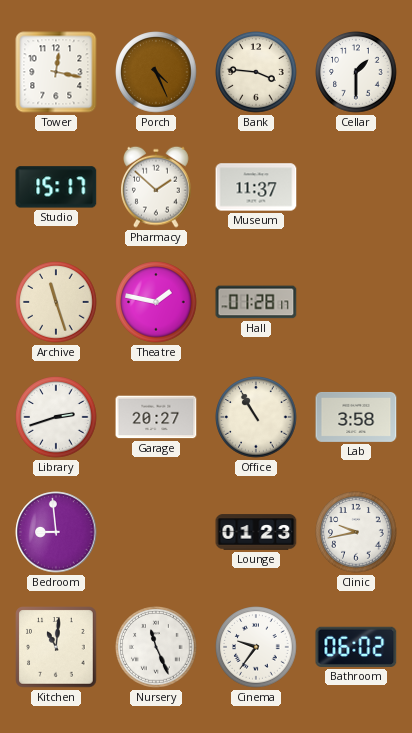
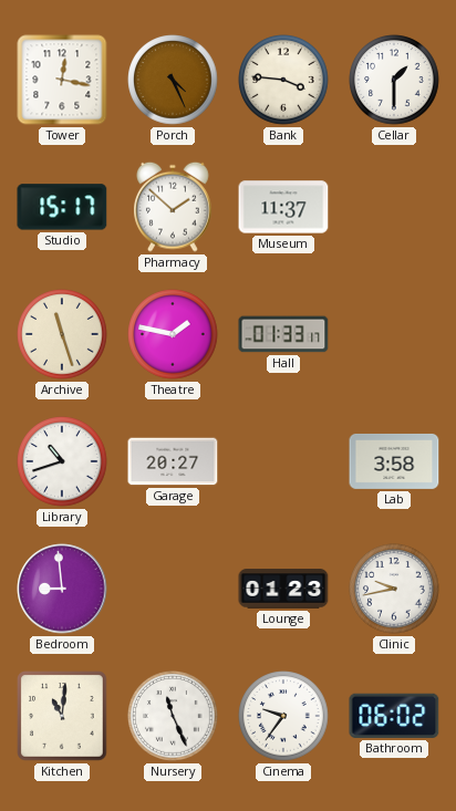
Hall: 01:28 -> 01:33 (283, 334)
Library: 2:42 -> 10:42 (62, 461)
Office: 10:55 -> none (256, 417)
